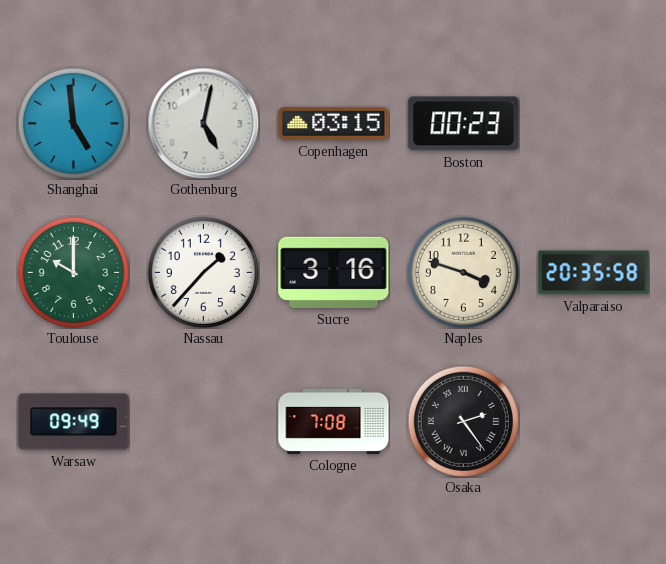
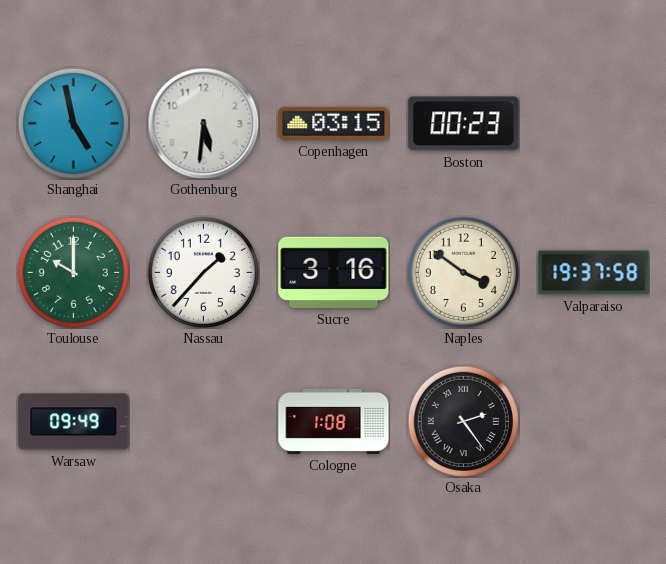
Shanghai: 4:59 -> 4:58 (73, 123)
Gothenburg: 5:02 -> 5:31 (203, 123)
Naples: 3:48 -> 3:51 (463, 272)
Valparaiso: 20:35 -> 19:37 (594, 273)
Cologne: 7:08 -> 1:08 (334, 421)
